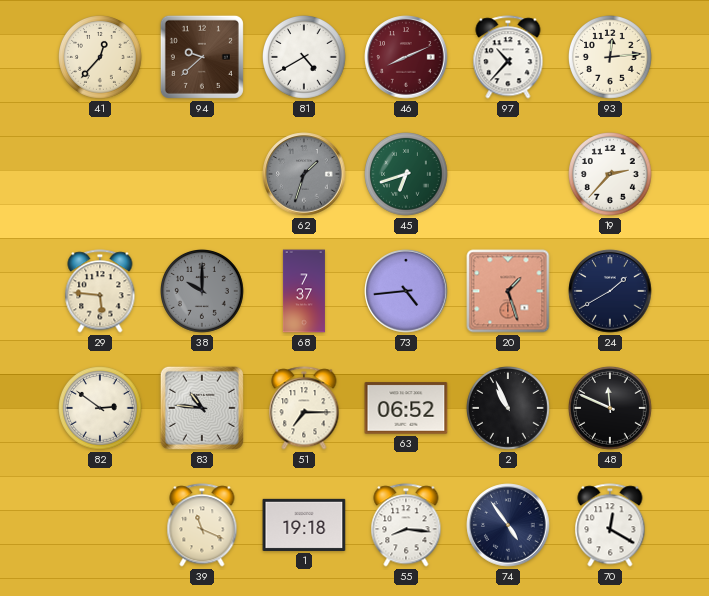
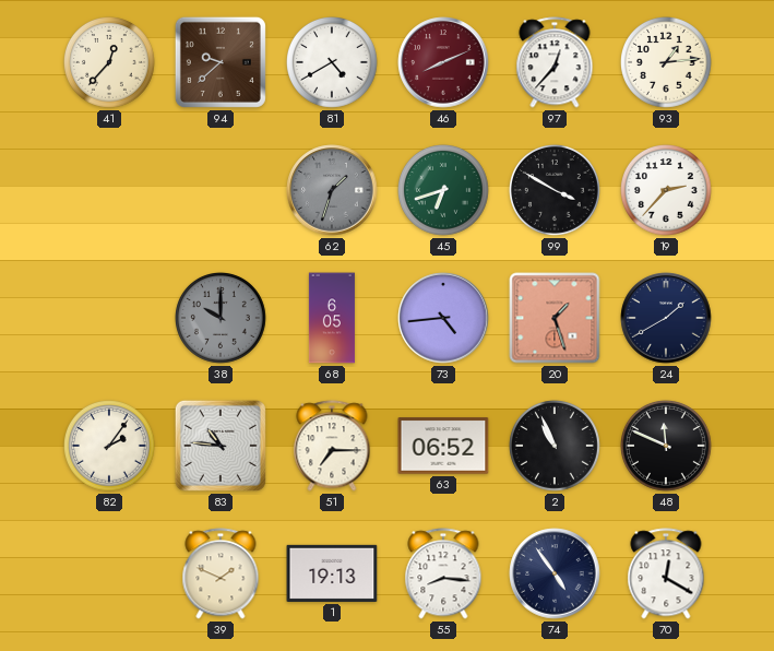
97: 10:37 -> 12:37 (555, 62)
93: 12:14 -> 1:14 (667, 63)
99: none -> 3:50 (556, 191)
29: 5:46 -> none (100, 291)
68: 7:37 -> 6:05 (332, 318)
82: 2:51 -> 2:06 (110, 447)
39: 11:19 -> 1:49 (221, 573)
1: 19:18 -> 19:13 (332, 573)
